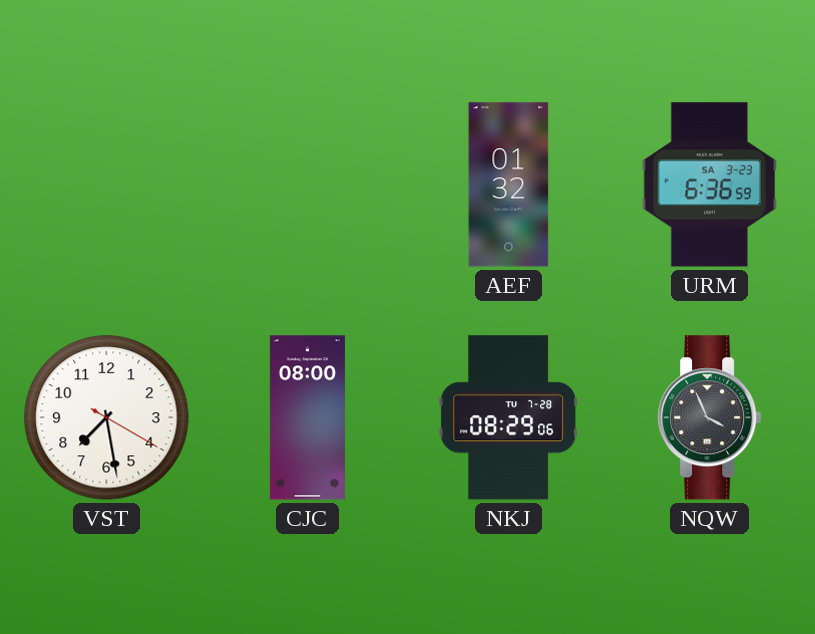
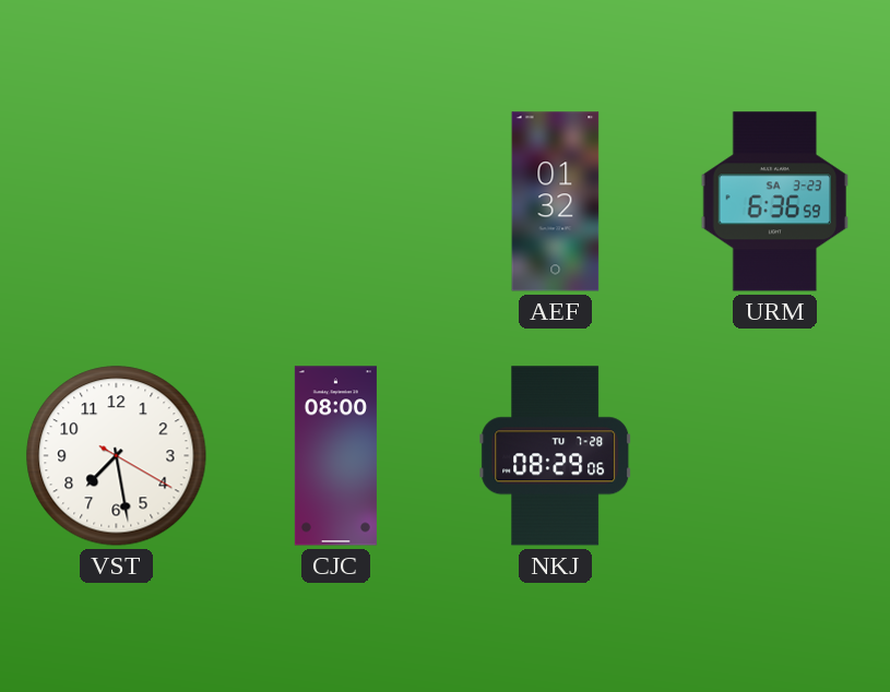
NQW: 3:56 -> none (710, 418)
